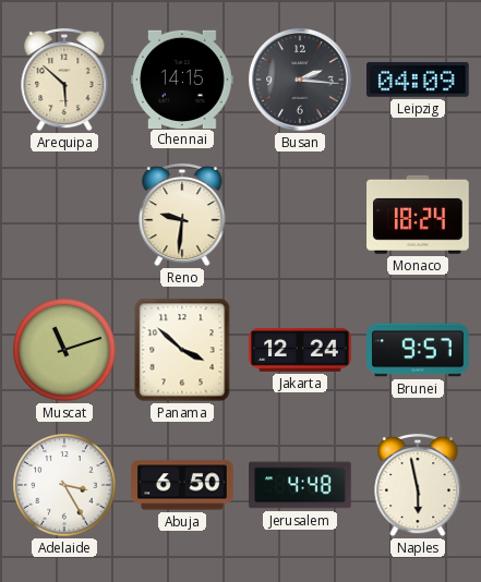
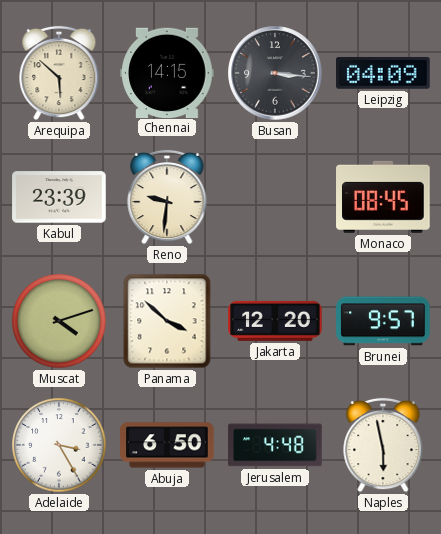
Busan: 2:16 -> 3:16 (275, 73)
Kabul: none -> 23:39 (59, 197)
Monaco: 18:24 -> 08:45 (383, 197)
Muscat: 11:12 -> 4:12 (59, 321)
Jakarta: 12:24 -> 12:20 (275, 321)
